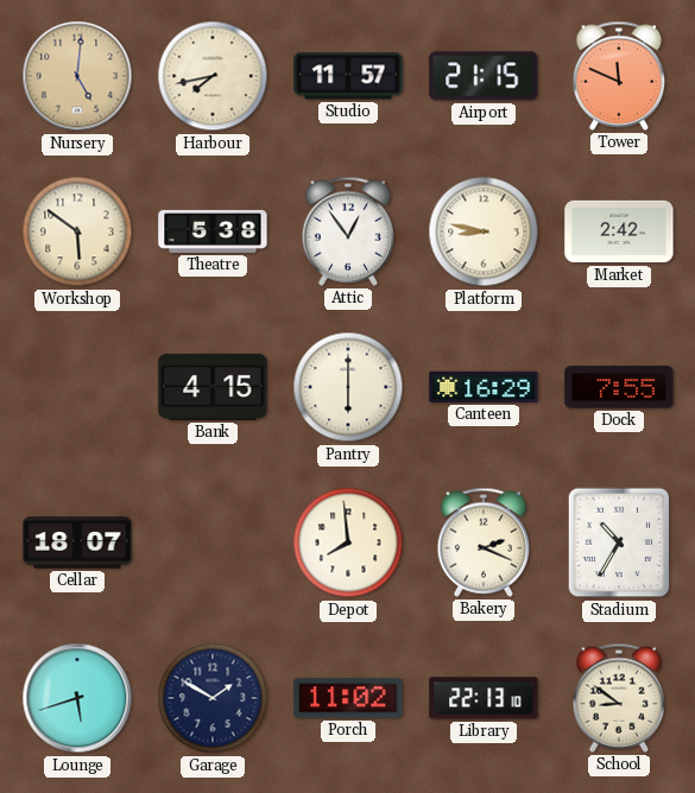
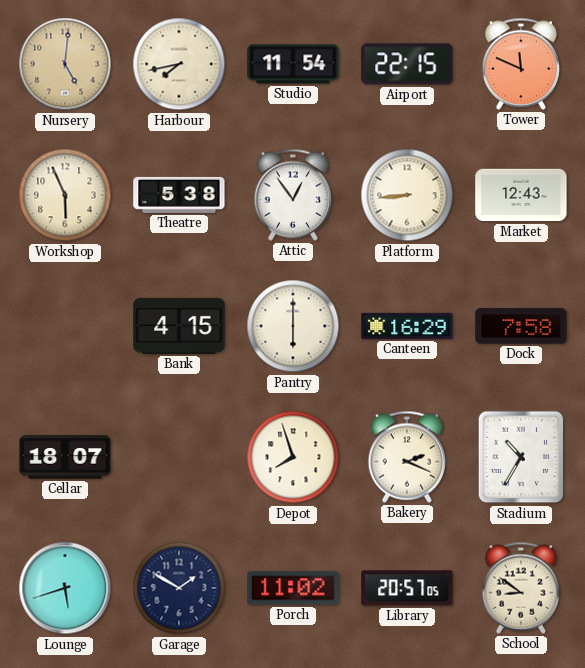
Studio: 11:57 -> 11:54 (293, 64)
Airport: 21:15 -> 22:15 (407, 64)
Workshop: 5:51 -> 5:56 (65, 195)
Platform: 8:47 -> 8:44 (407, 195)
Market: 2:42 -> 12:43 (521, 195)
Dock: 7:55 -> 7:58 (521, 326)
Depot: 7:59 -> 7:57 (293, 457)
Library: 22:13 -> 20:57 (407, 588)
